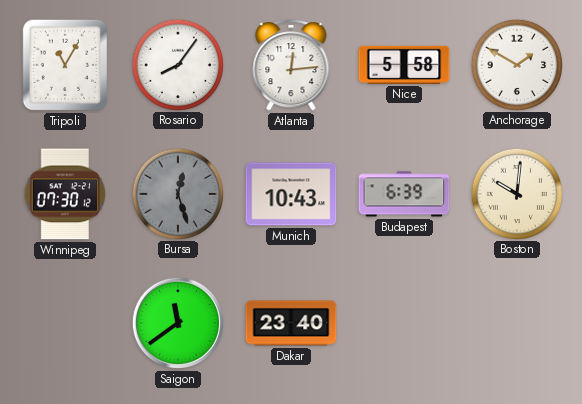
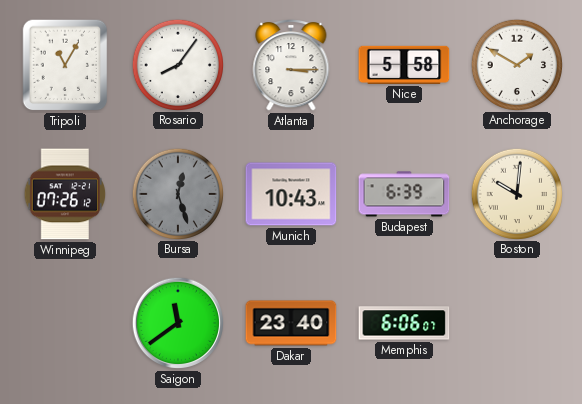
Atlanta: 12:14 -> 3:15 (291, 66)
Winnipeg: 07:30 -> 07:26 (65, 194)
Memphis: none -> 6:06 (404, 323)
